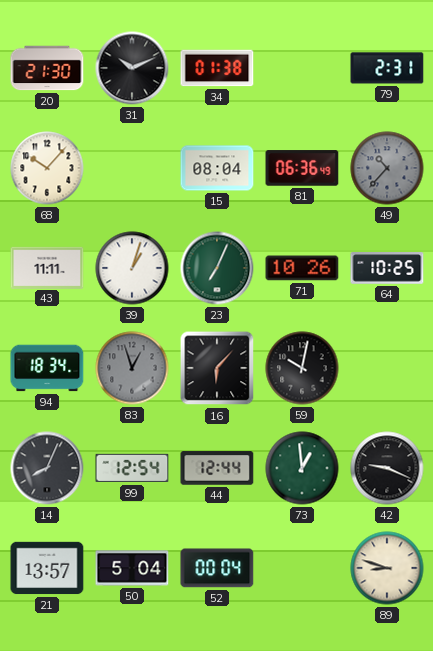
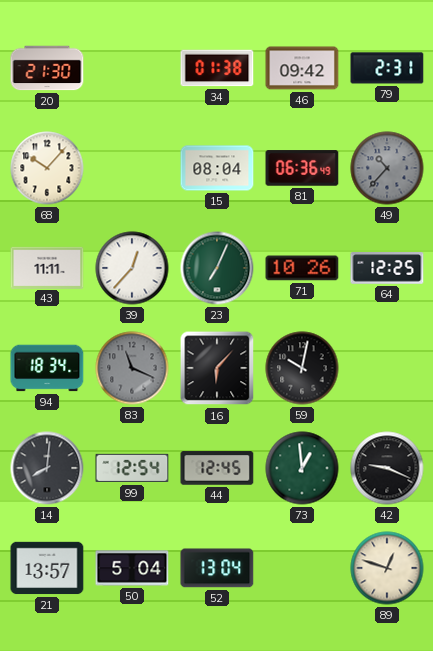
31: 10:11 -> none (132, 68)
46: none -> 09:42 (302, 68)
39: 1:03 -> 12:37 (132, 268)
64: 10:25 -> 12:25 (387, 268)
83: 12:57 -> 11:19 (132, 368)
14: 8:04 -> 8:01 (47, 468)
44: 12:44 -> 12:45 (217, 468)
52: 00:04 -> 13:04 (217, 568)
89: 8:48 -> 12:48 (387, 568)
